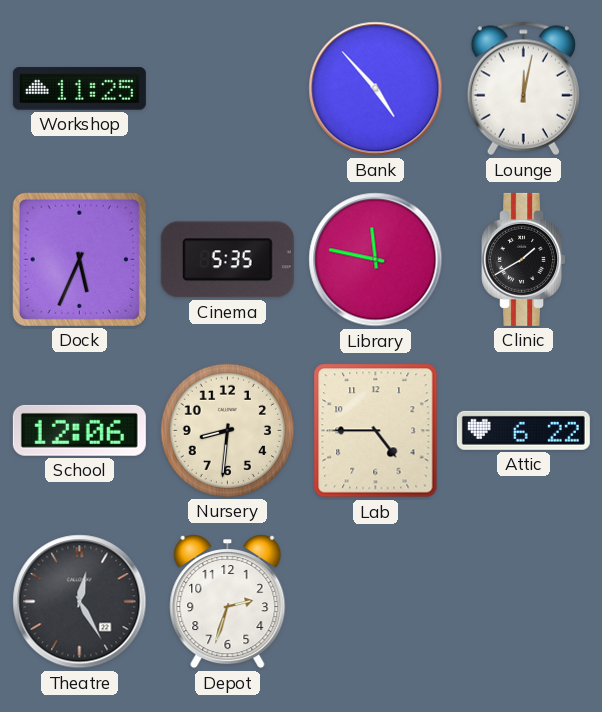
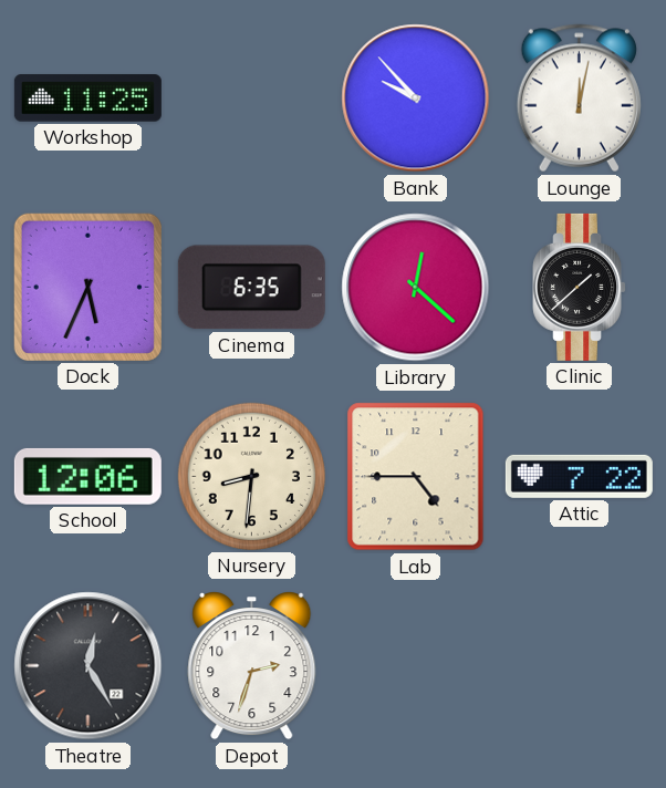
Bank: 4:53 -> 9:53 (416, 98)
Cinema: 5:35 -> 6:35 (251, 288)
Library: 11:47 -> 12:22 (416, 288)
Clinic: 1:40 -> 1:38 (580, 287)
Attic: 6:22 -> 7:22 (579, 476)
